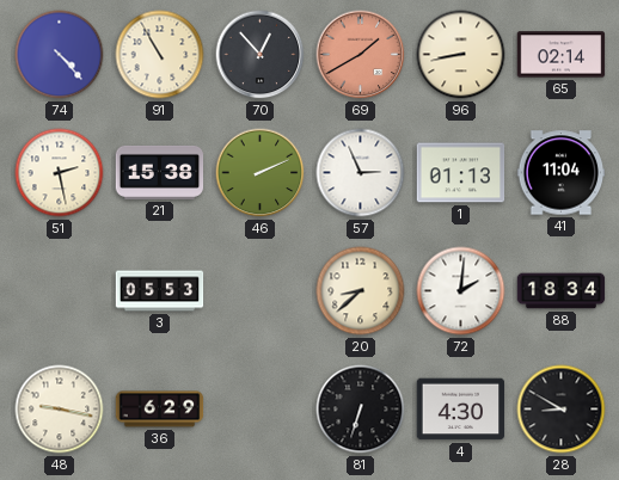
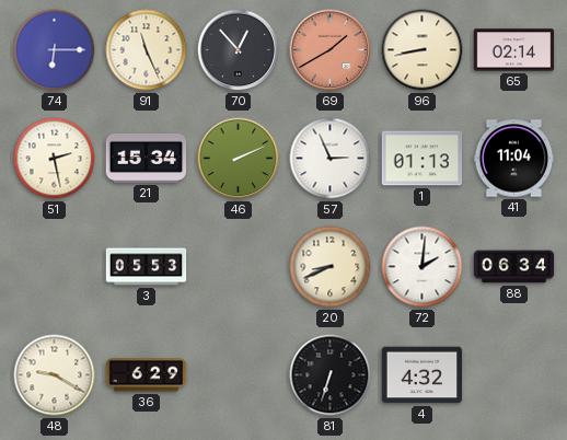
74: 4:23 -> 6:15 (55, 50)
91: 10:55 -> 11:26 (147, 50)
21: 15:38 -> 15:34 (147, 158)
20: 8:38 -> 8:41 (331, 267)
88: 18:34 -> 06:34 (514, 267)
48: 9:17 -> 9:20 (55, 375)
4: 4:30 -> 4:32 (423, 375)
28: 8:50 -> none (562, 410)
